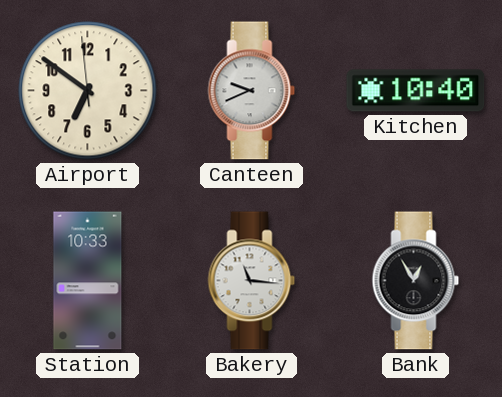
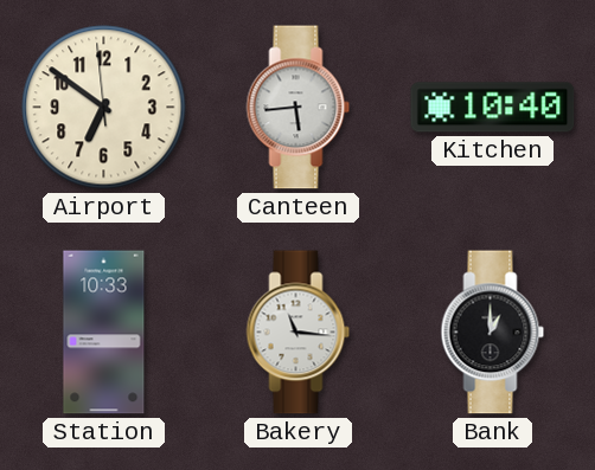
Canteen: 9:41 -> 5:44 (299, 108)
Bank: 12:55 -> 1:00 (493, 333)
